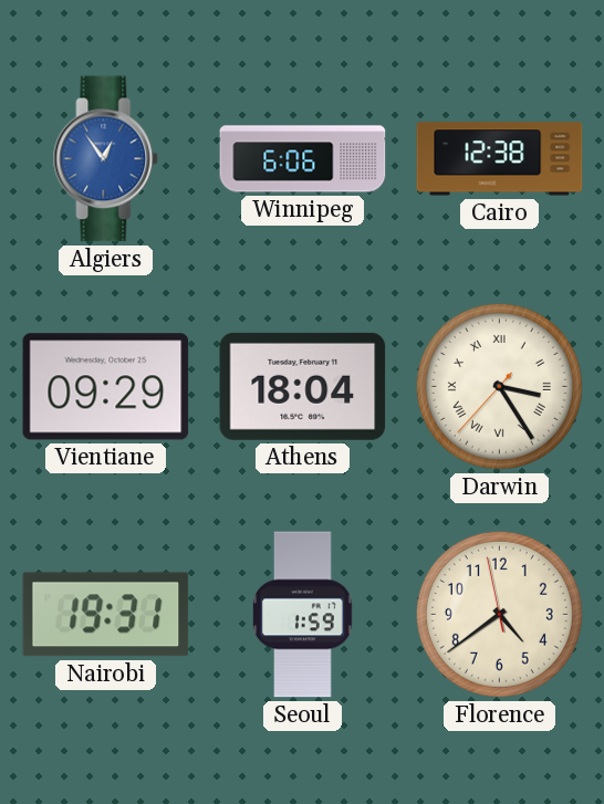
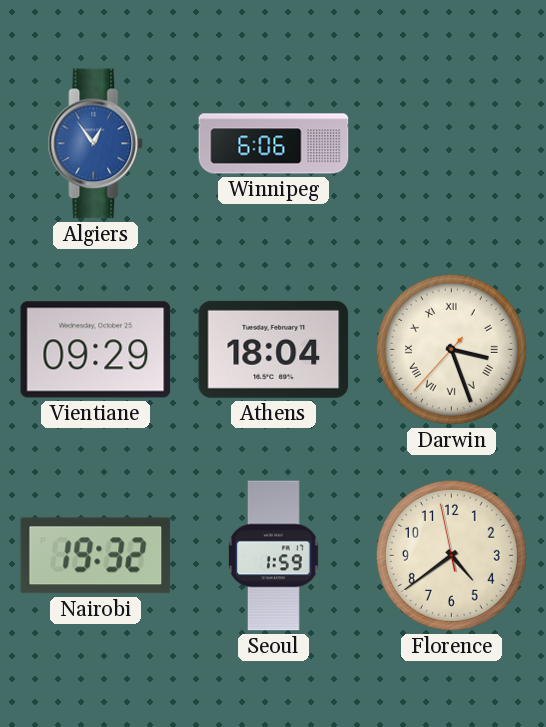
Cairo: 12:38 -> none (500, 159)
Darwin: 3:24 -> 3:26 (451, 349)
Nairobi: 19:31 -> 19:32 (96, 556)
